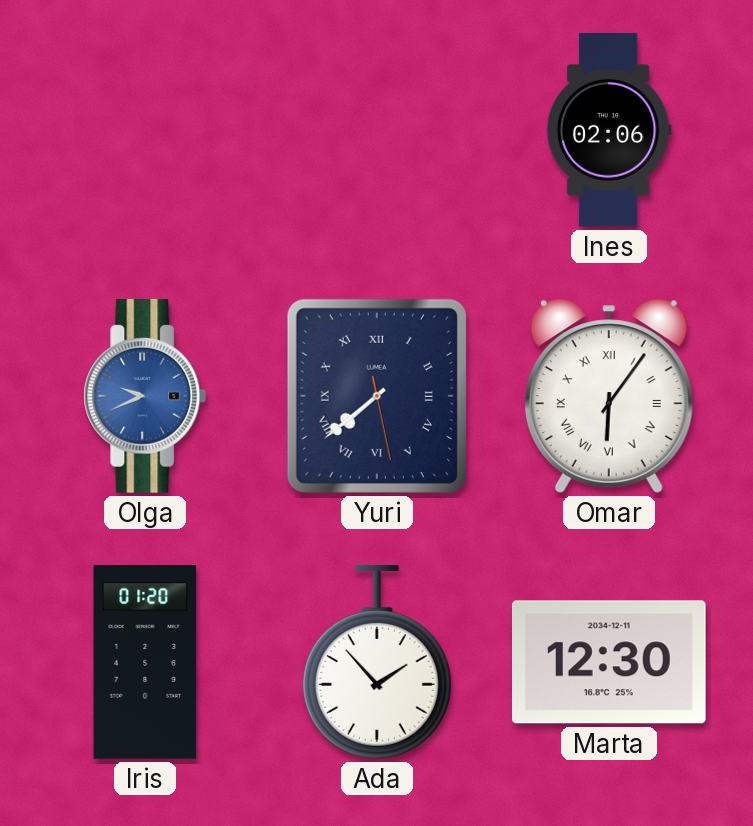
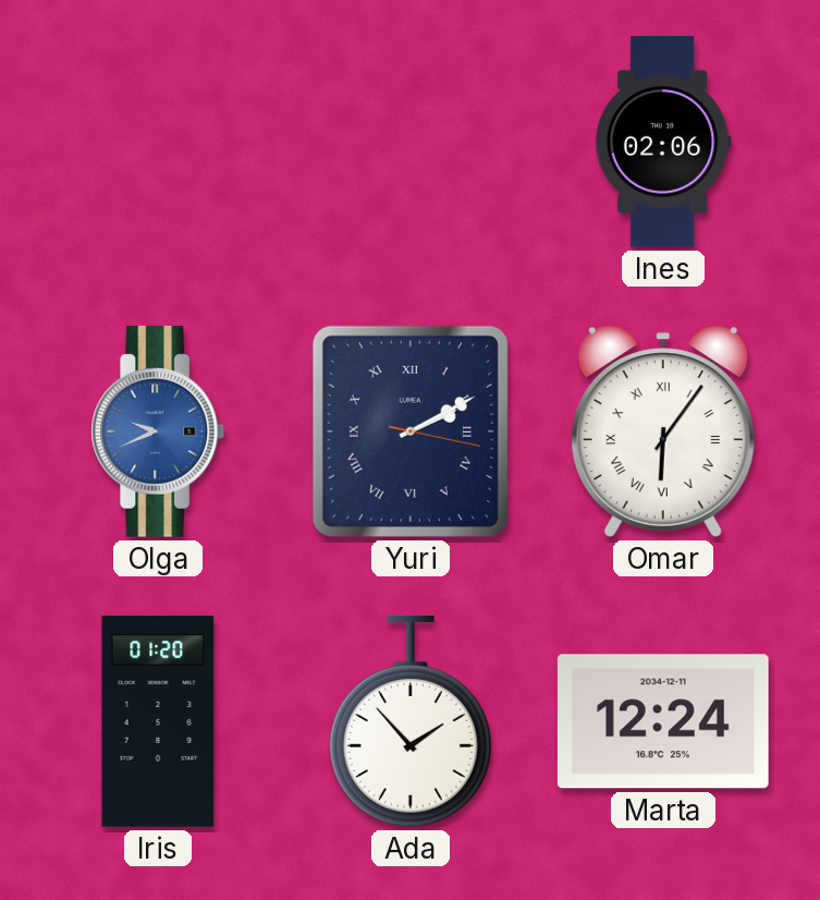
Yuri: 7:38 -> 2:10 (411, 431)
Marta: 12:30 -> 12:24 (663, 721)
